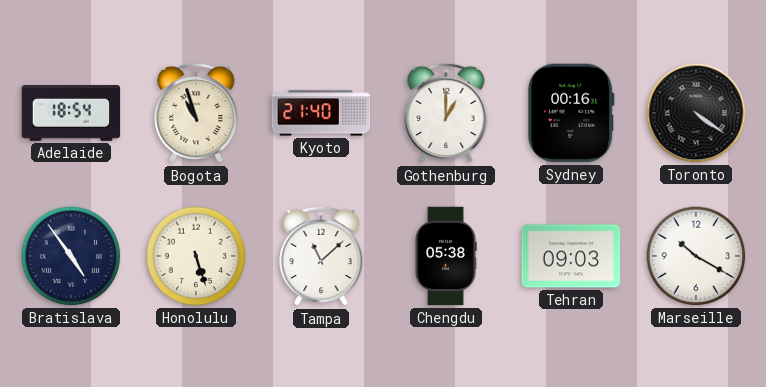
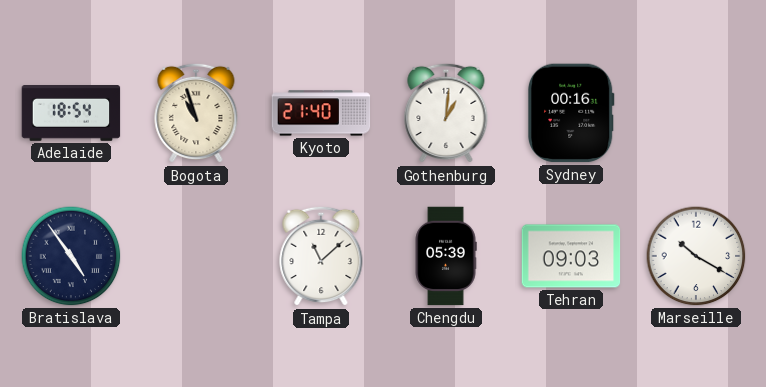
Gothenburg: 1:00 -> 1:01 (446, 113)
Toronto: 4:21 -> none (696, 113)
Honolulu: 5:27 -> none (196, 256)
Chengdu: 05:38 -> 05:39 (446, 256)
